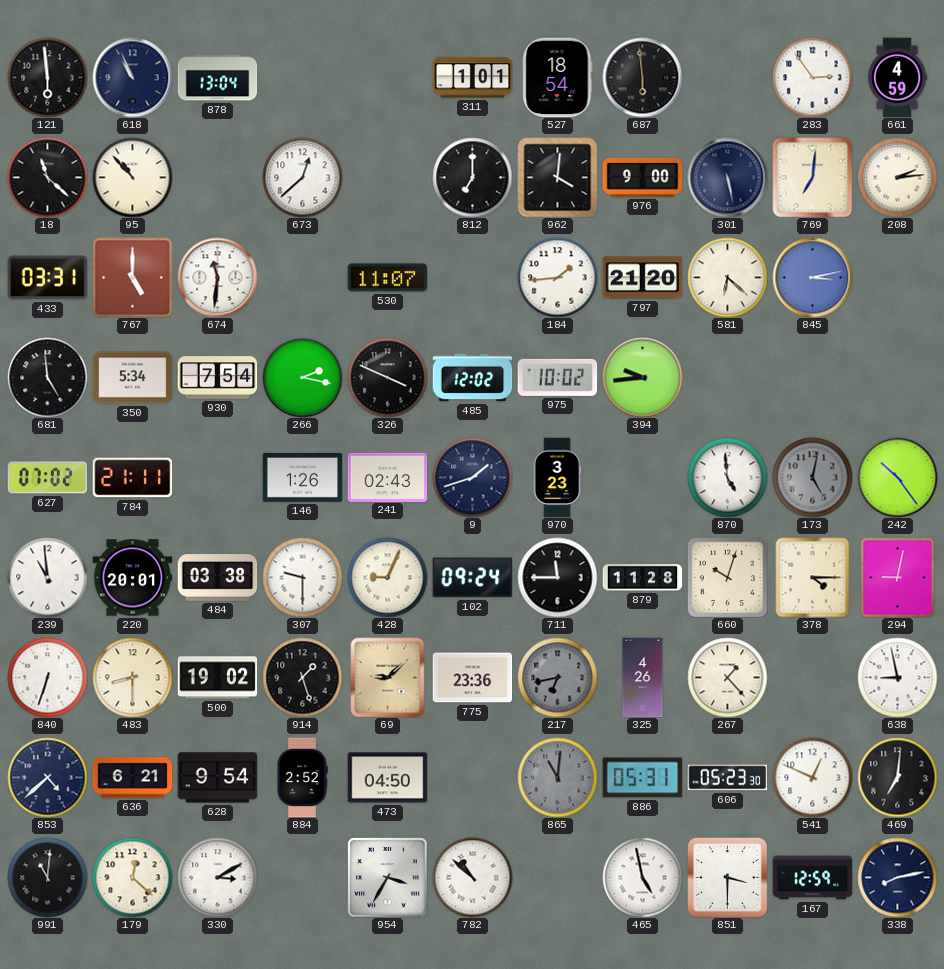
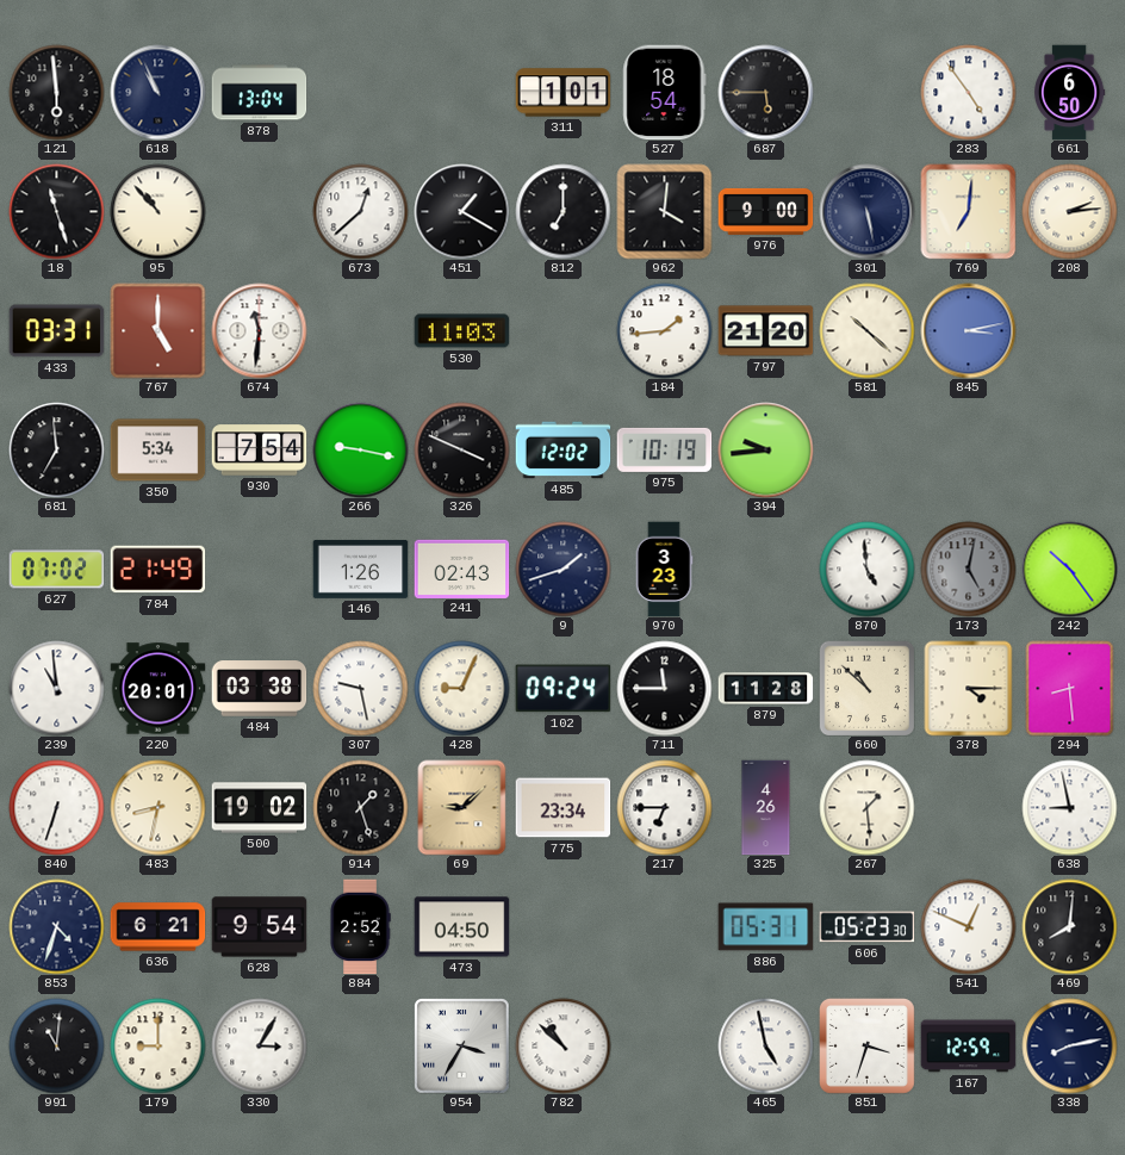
687: 5:59 -> 5:45 (765, 92)
283: 2:54 -> 4:54 (968, 92)
661: 4:59 -> 6:50 (1069, 92)
18: 11:22 -> 11:27 (56, 211)
451: none -> 1:20 (461, 211)
530: 11:07 -> 11:03 (461, 331)
581: 6:22 -> 10:22 (866, 330)
681: 4:59 -> 6:59 (56, 449)
266: 2:17 -> 9:17 (360, 449)
975: 10:02 -> 10:19 (664, 449)
784: 21:11 -> 21:49 (157, 570)
307: 9:30 -> 9:28 (360, 688)
660: 10:03 -> 10:52 (866, 688)
294: 9:02 -> 8:29 (1070, 688)
483: 8:30 -> 8:32 (157, 807)
775: 23:36 -> 23:34 (562, 808)
217: 6:43 -> 6:45 (664, 807)
217 dial: grey -> white (664, 807)
267: 1:23 -> 1:29 (866, 807)
853: 4:38 -> 4:33 (56, 926)
865: 11:01 -> none (557, 777)
469: 7:01 -> 8:01 (1069, 926)
179: 12:22 -> 9:00 (157, 1045)
330: 3:10 -> 3:05 (259, 1045)
851: 3:30 -> 3:33 (868, 1047)
